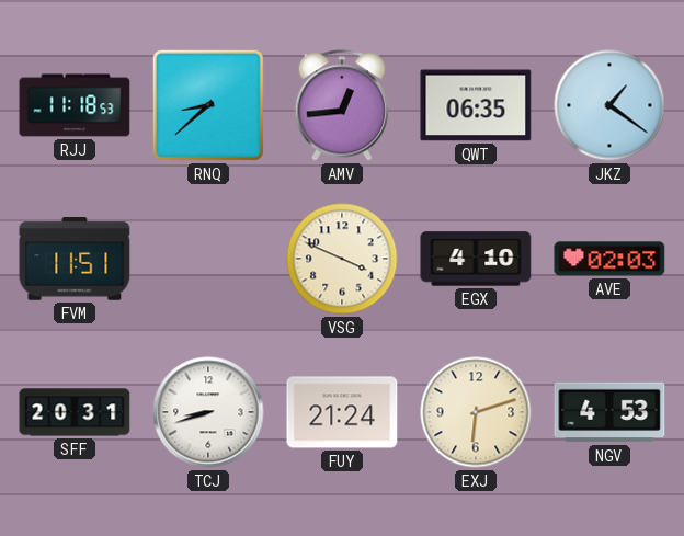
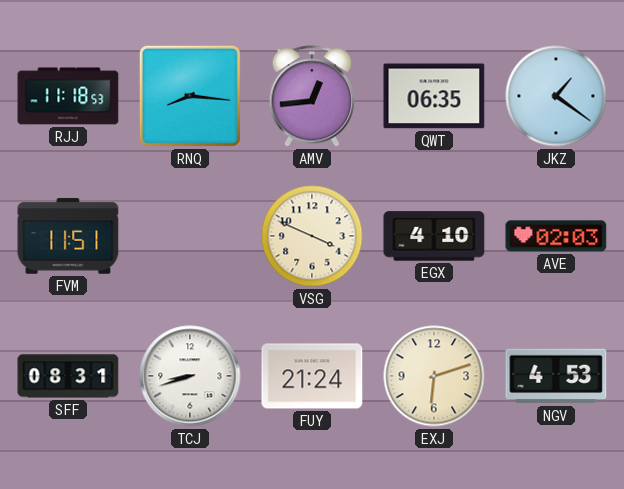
RNQ: 8:38 -> 8:16 (190, 96)
SFF: 20:31 -> 08:31 (68, 376)
